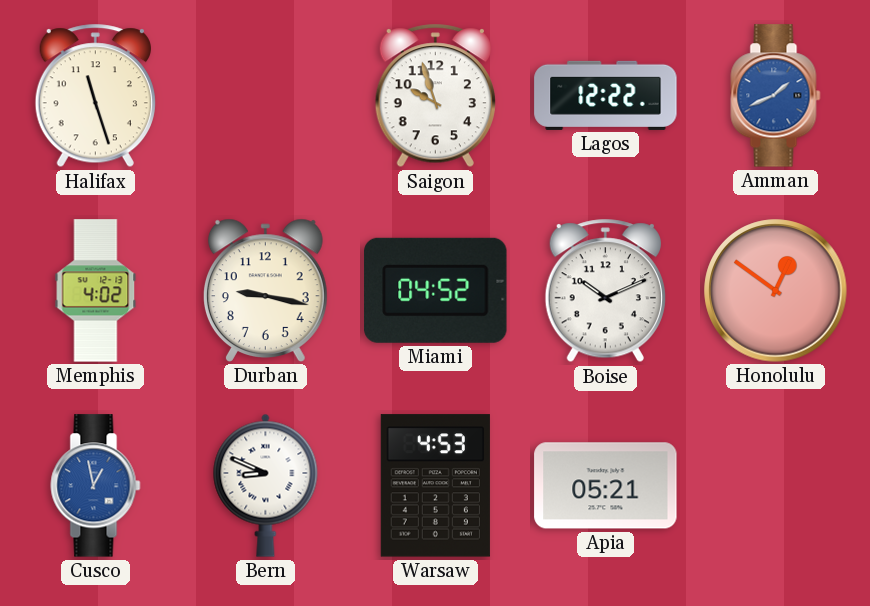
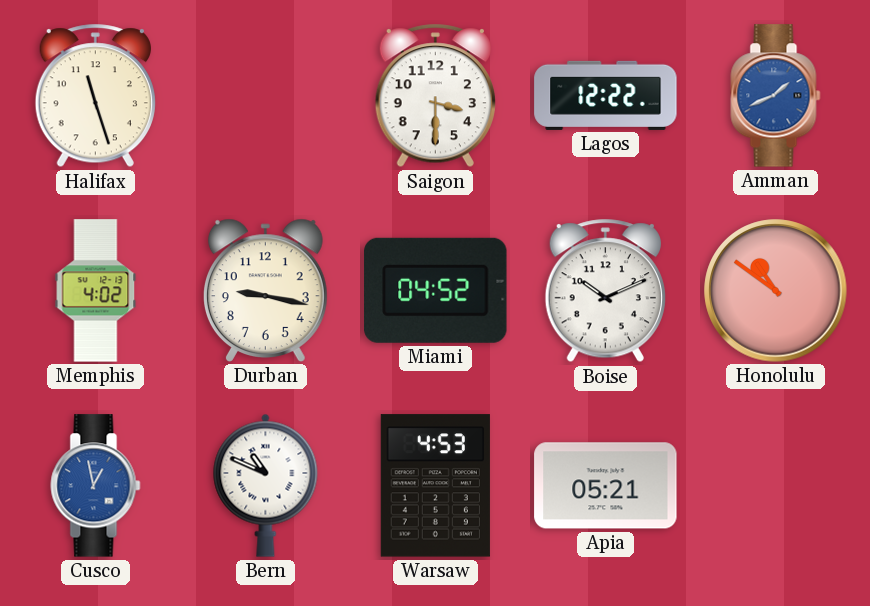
Saigon: 9:57 -> 3:30 (435, 96)
Honolulu: 12:51 -> 10:51 (776, 291)
Bern: 8:49 -> 10:49 (266, 485)
